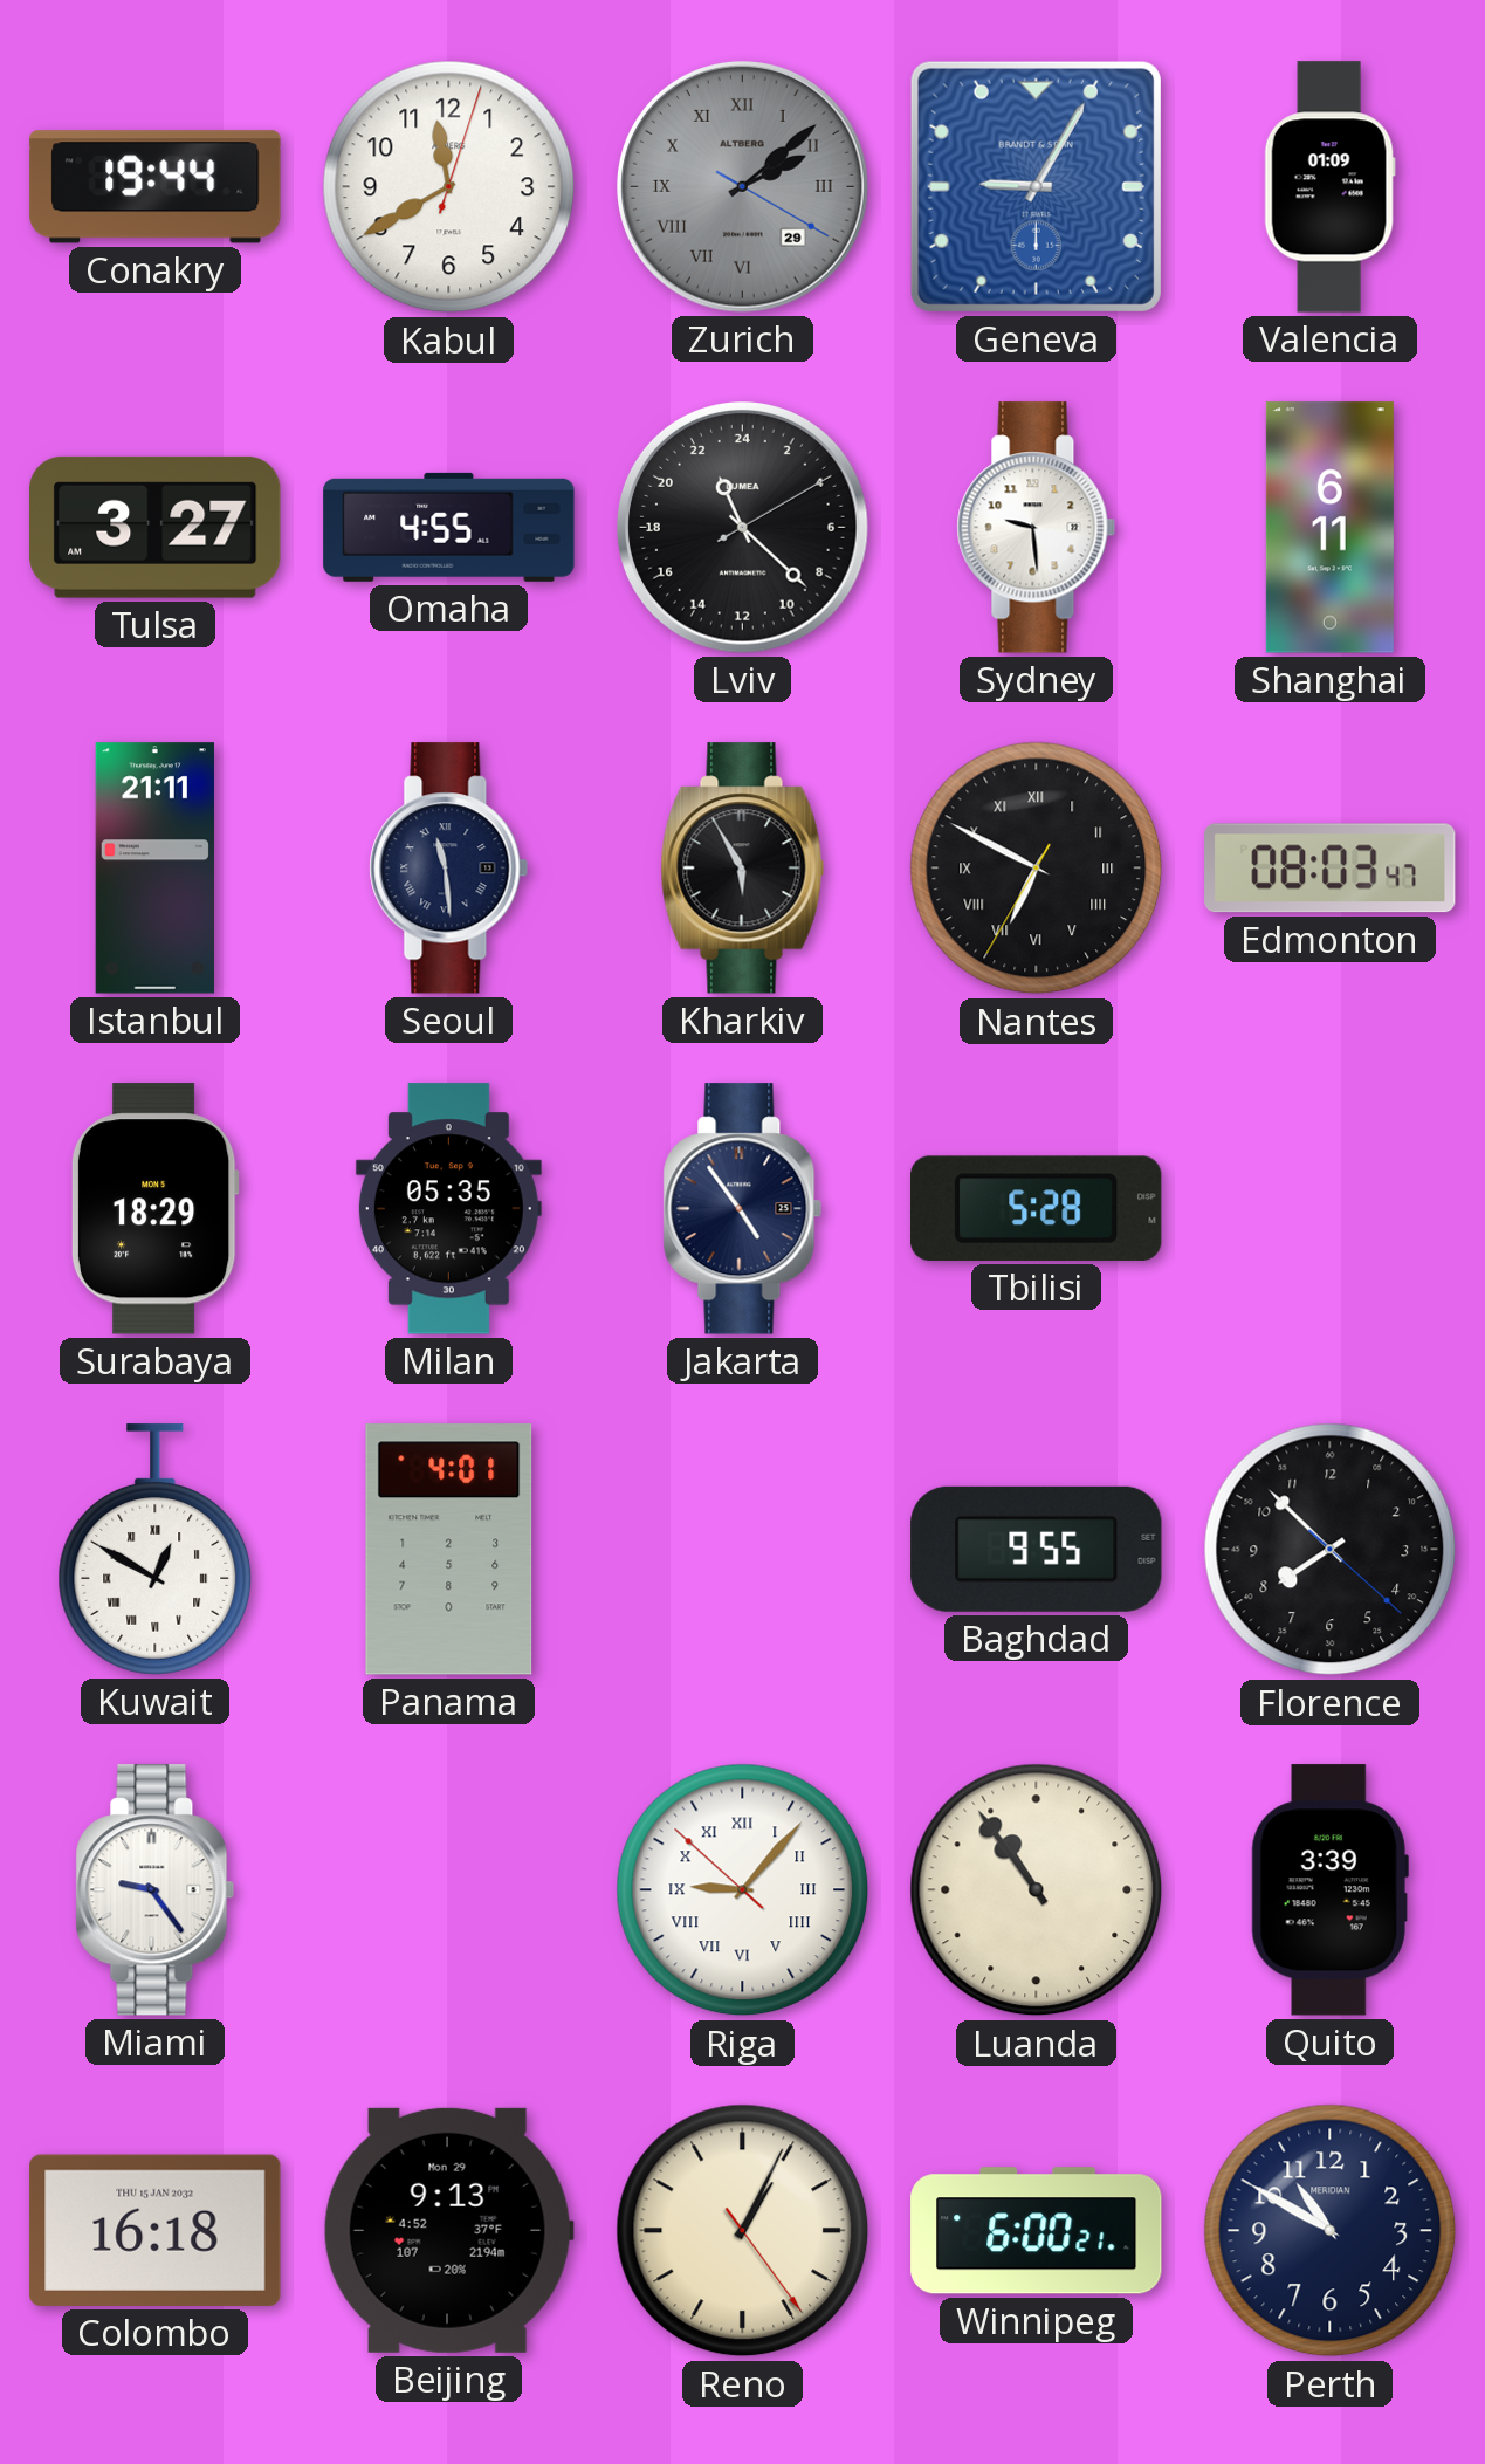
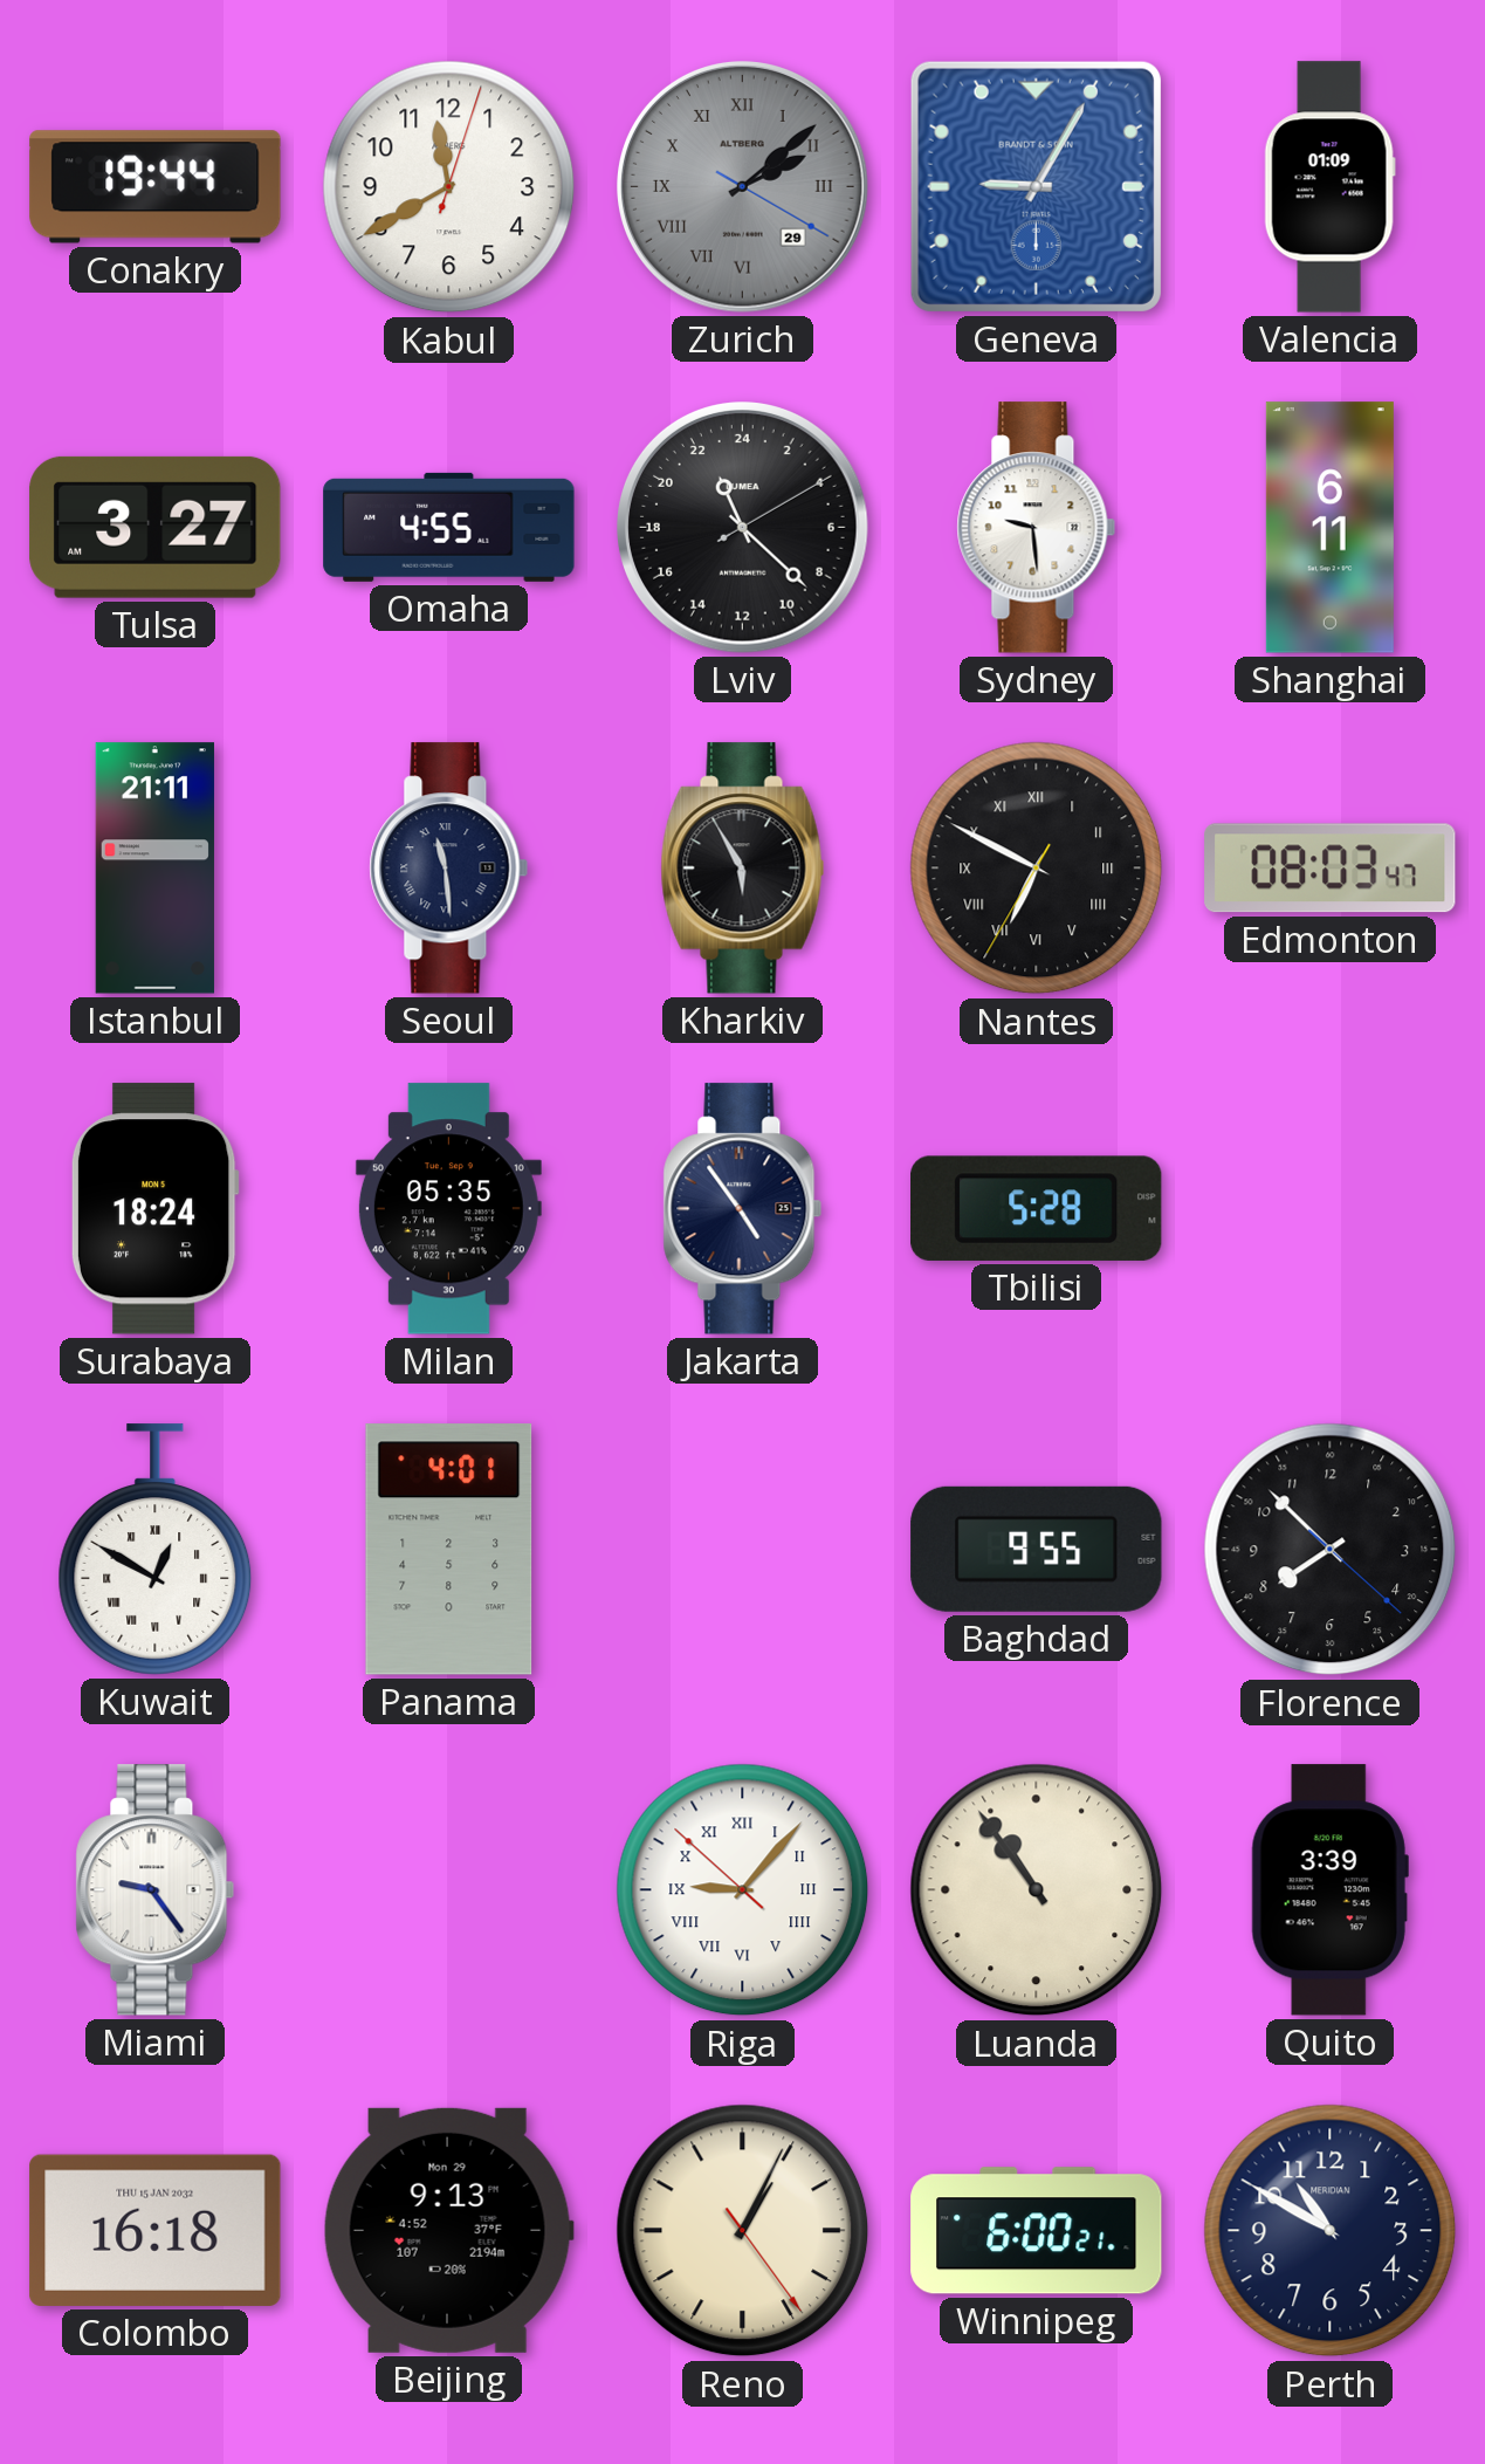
Surabaya: 18:29 -> 18:24 (154, 1209)
